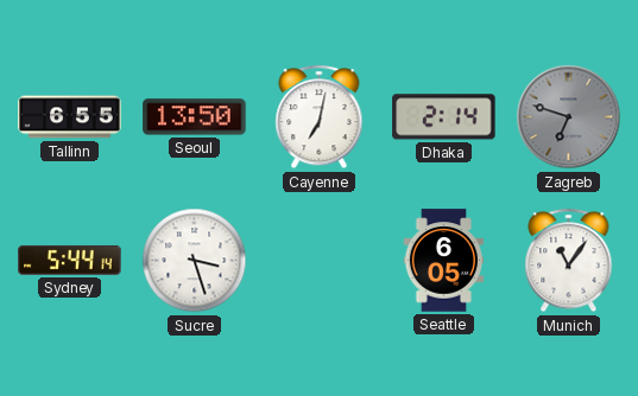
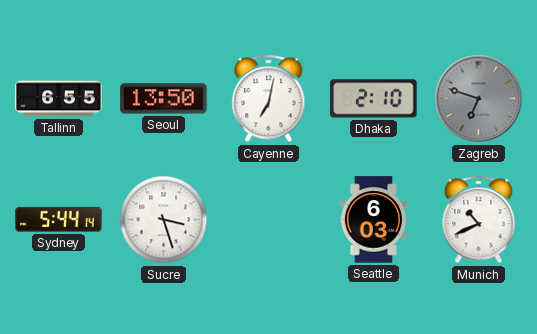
Dhaka: 2:14 -> 2:10 (374, 99)
Seattle: 6:05 -> 6:03 (373, 220)
Munich: 11:06 -> 10:41 (479, 220)
